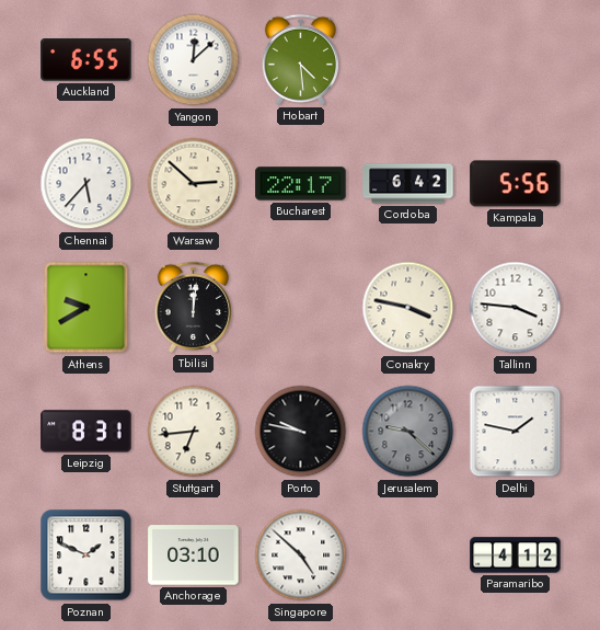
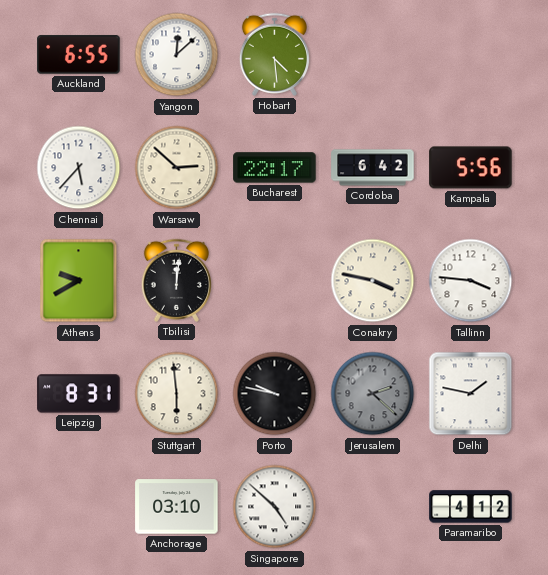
Stuttgart: 6:44 -> 5:59 (177, 394)
Jerusalem: 9:22 -> 2:22 (373, 394)
Poznan: 1:49 -> none (86, 555)
